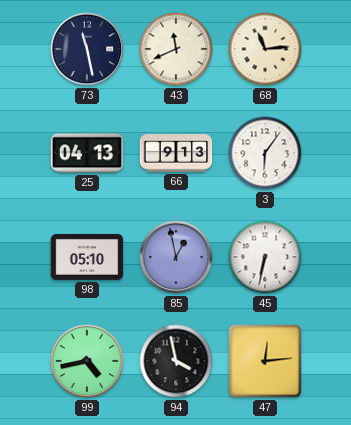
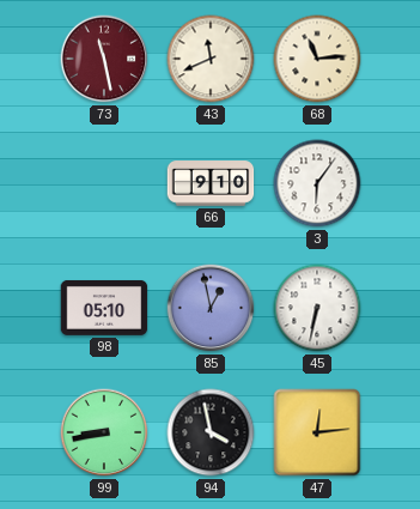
73 dial: navy -> burgundy (104, 59)
25: 04:13 -> none (87, 153)
66: 9:13 -> 9:10 (211, 183)
99: 4:43 -> 8:43 (104, 432)
